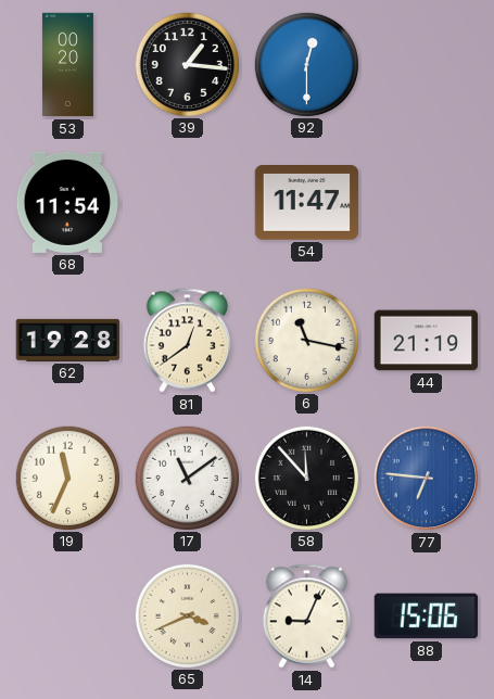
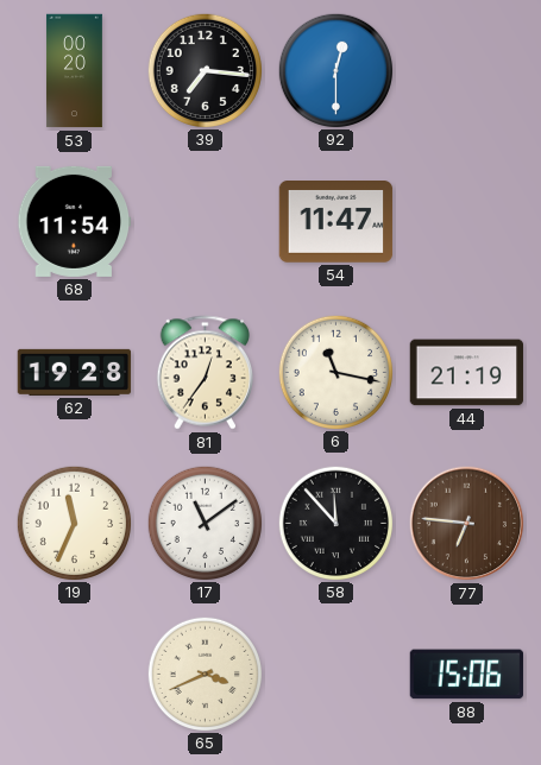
39: 1:16 -> 7:16 (205, 70)
81: 12:39 -> 12:36 (205, 373)
77 dial: blue -> brown (467, 524)
14: 9:04 -> none (306, 617)
